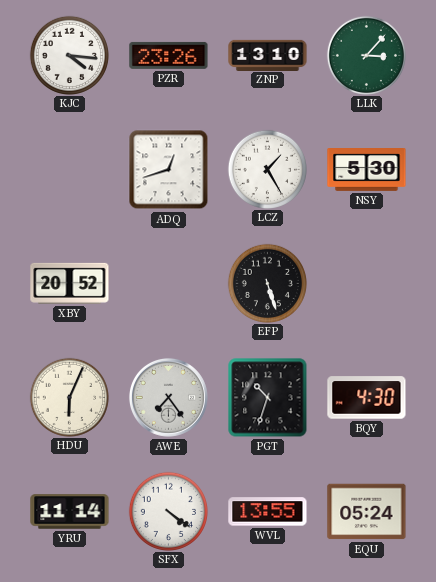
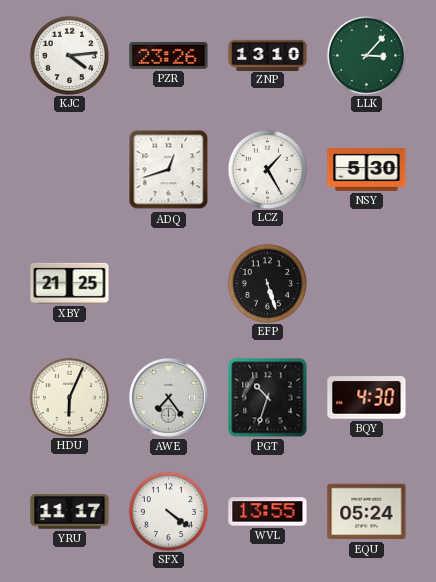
KJC: 4:16 -> 4:14 (69, 55)
XBY: 20:52 -> 21:25 (70, 283)
YRU: 11:14 -> 11:17 (70, 512)
